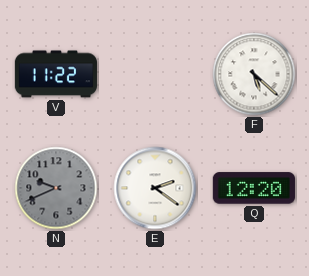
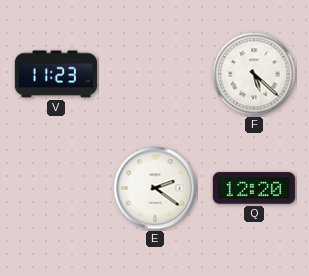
V: 11:22 -> 11:23 (56, 74)
N: 9:41 -> none (56, 188)
